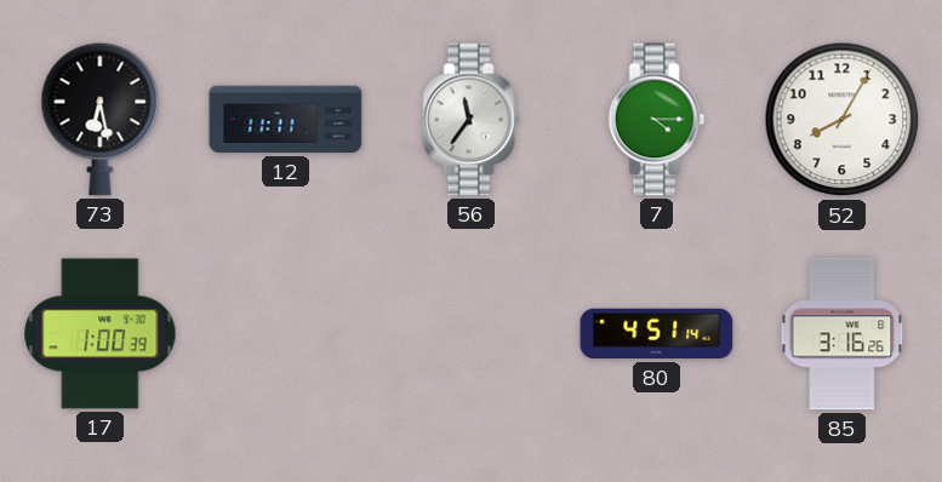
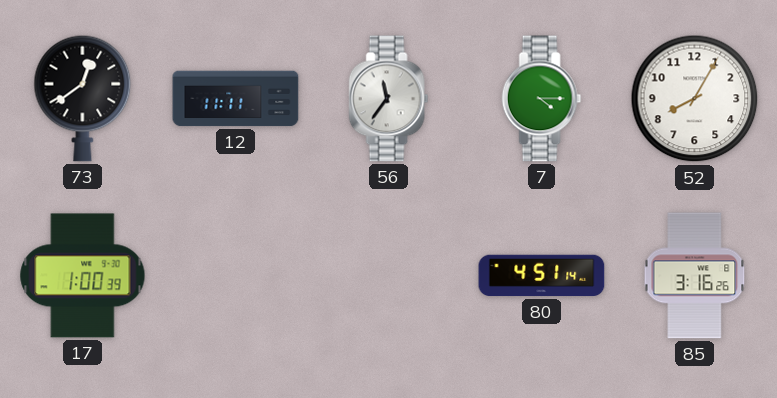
73: 6:28 -> 12:39 (83, 98)
